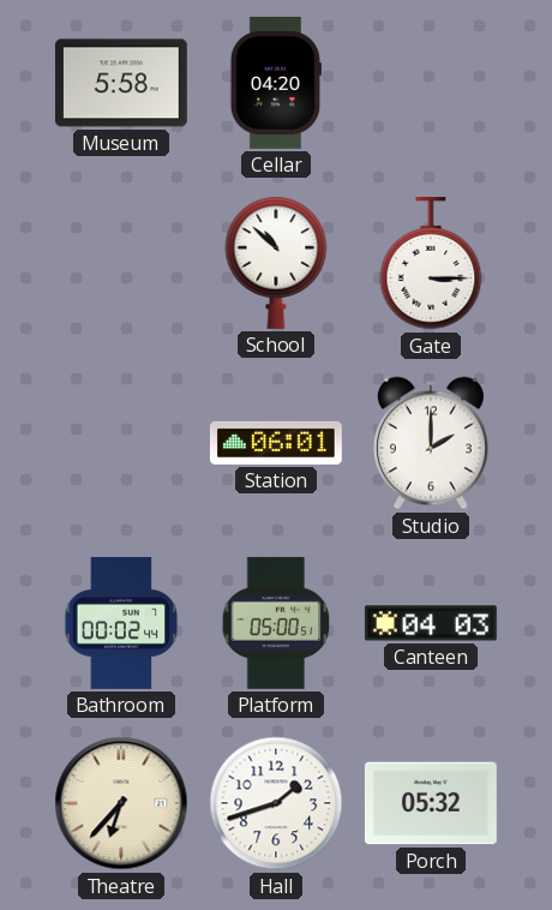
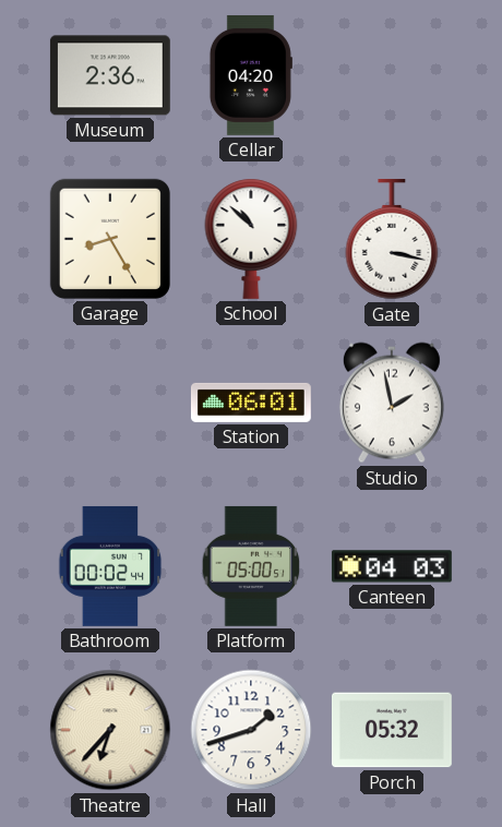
Museum: 5:58 -> 2:36 (110, 75)
Garage: none -> 8:25 (110, 239)
Gate: 3:15 -> 3:17 (392, 239)
Studio: 2:00 -> 1:58 (392, 403)
